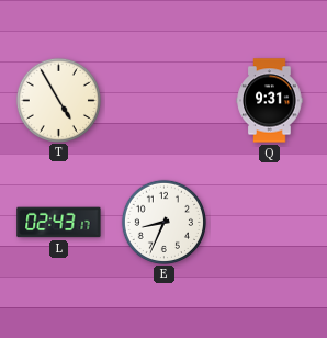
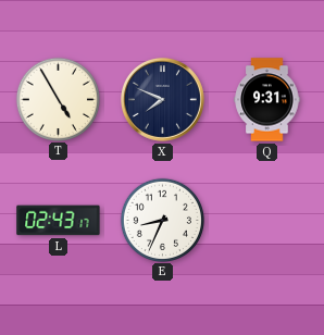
X: none -> 7:49 (162, 99)
